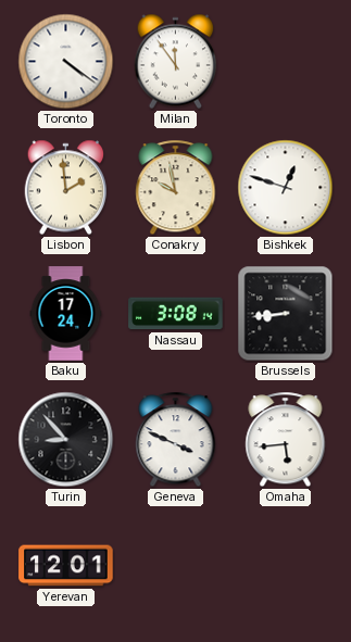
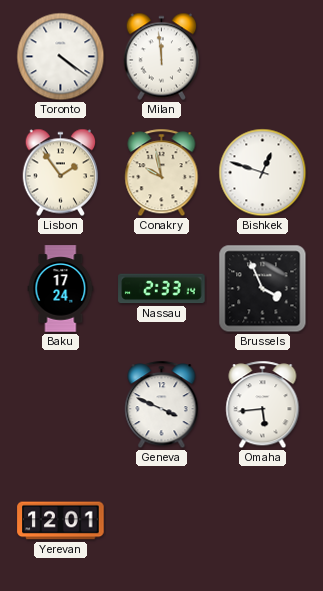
Milan: 11:54 -> 11:59 (162, 57)
Lisbon: 1:59 -> 1:54 (61, 173)
Nassau: 3:08 -> 2:33 (162, 289)
Brussels: 8:44 -> 3:56 (263, 289)
Turin: 8:53 -> none (66, 440)
